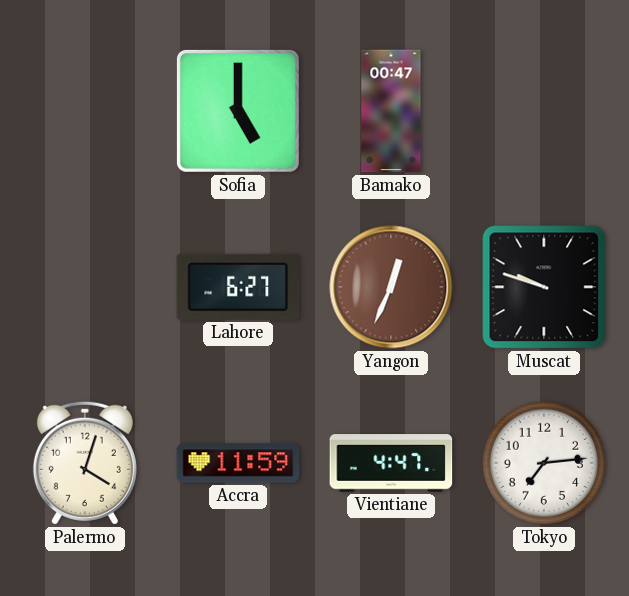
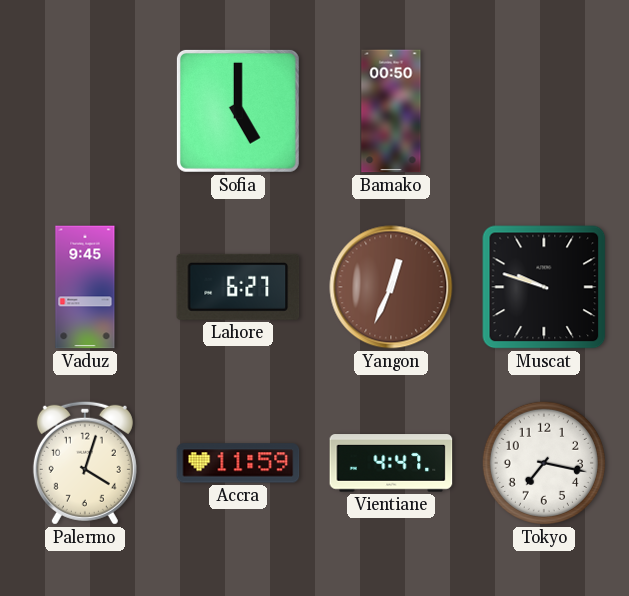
Bamako: 00:47 -> 00:50 (391, 111)
Vaduz: none -> 9:45 (85, 287)
Tokyo: 7:14 -> 7:17 (544, 463)
